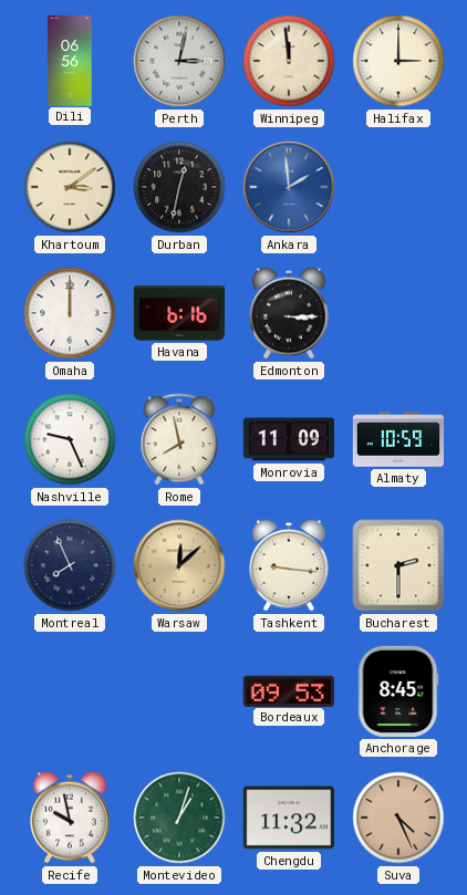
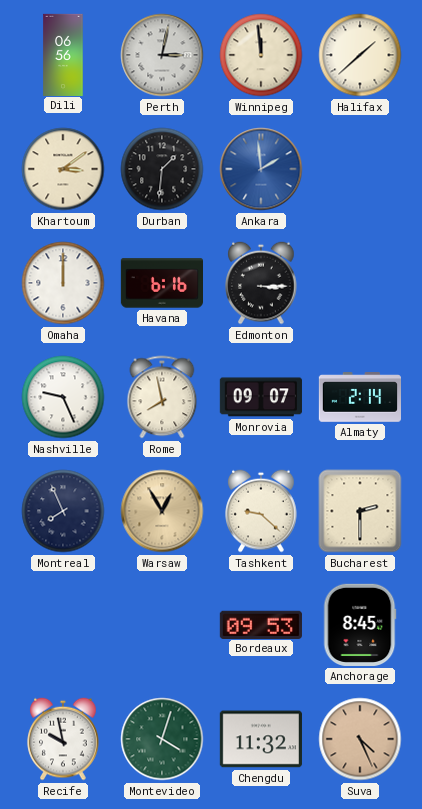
Halifax: 3:00 -> 1:38 (360, 55)
Durban: 12:32 -> 1:31 (162, 169)
Monrovia: 11:09 -> 09:07 (261, 397)
Almaty: 10:59 -> 2:14 (359, 397)
Warsaw: 12:08 -> 12:55 (162, 511)
Tashkent: 9:16 -> 9:22 (261, 511)
Montevideo: 1:03 -> 4:03 (162, 739)
